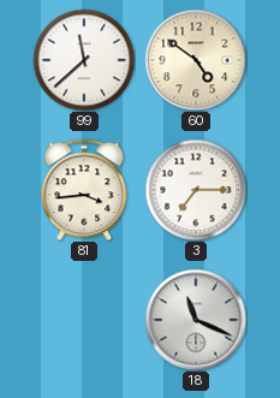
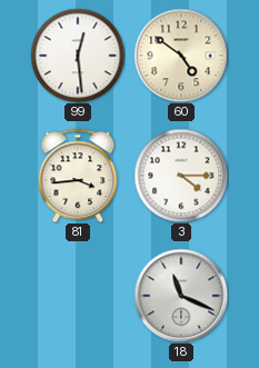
99: 11:38 -> 12:29 (78, 56)
3: 7:15 -> 4:15 (181, 176)
